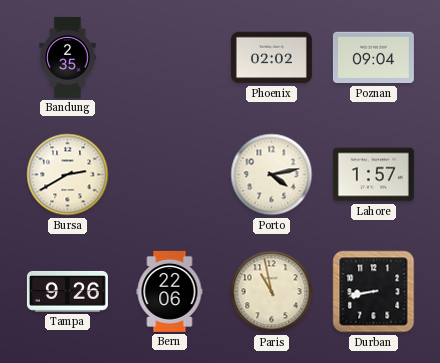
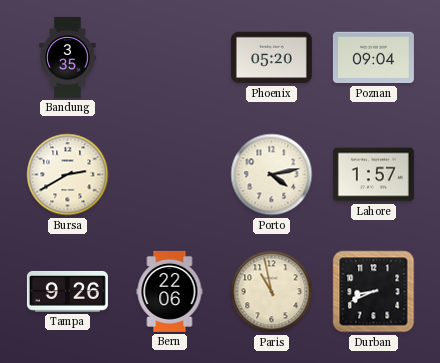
Bandung: 2:35 -> 3:35 (68, 57)
Phoenix: 02:02 -> 05:20 (271, 58)
Durban: 8:43 -> 8:41 (374, 292)
